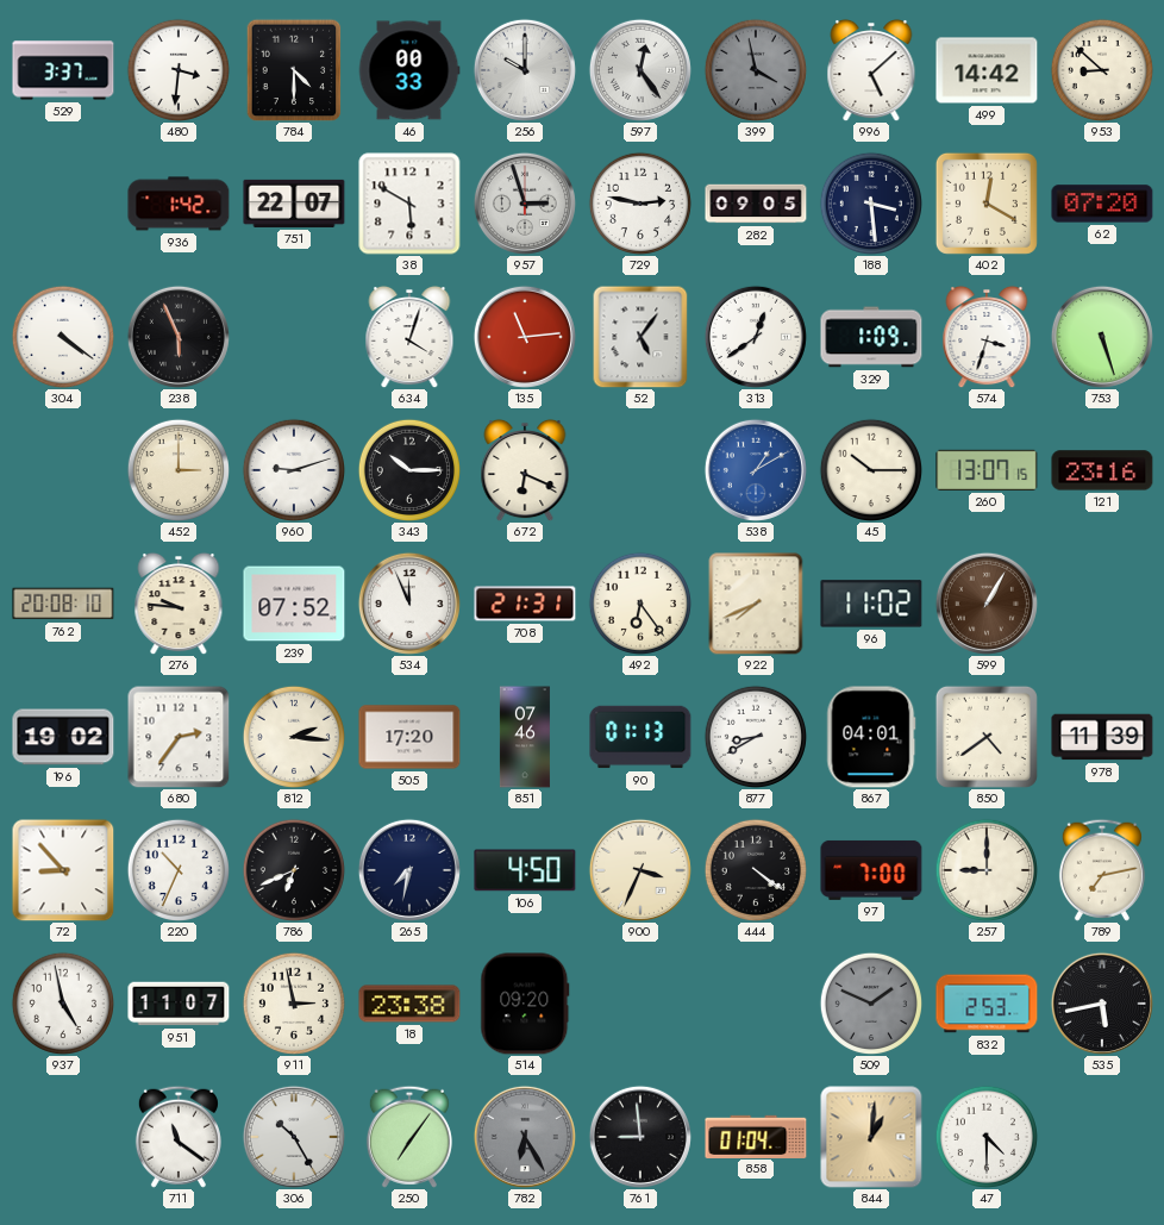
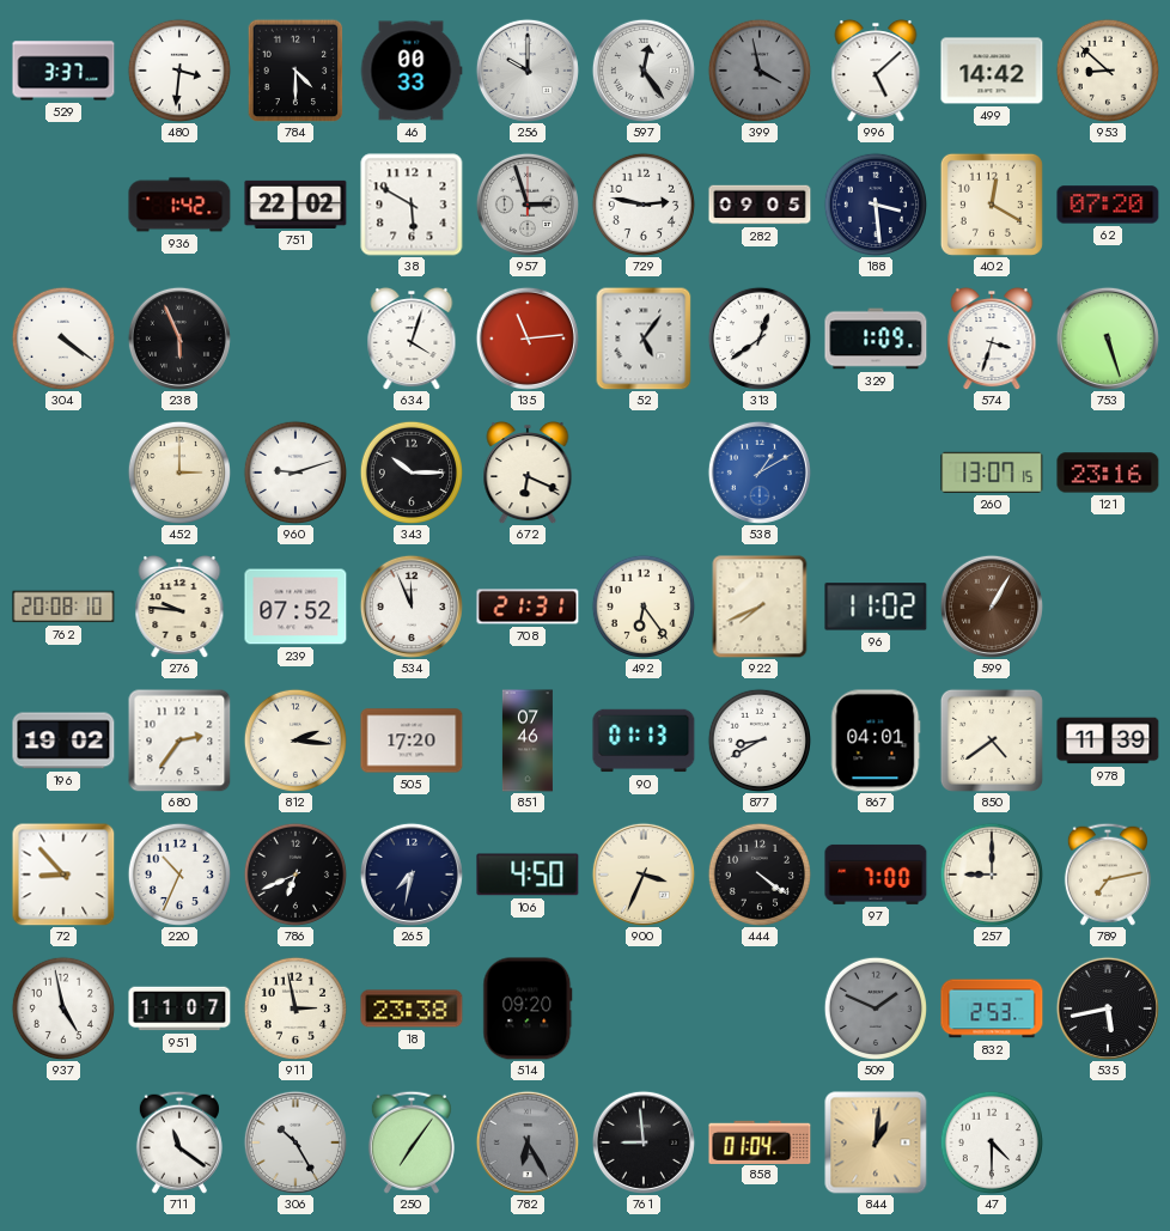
751: 22:07 -> 22:02 (295, 205)
45: 10:15 -> none (870, 469)
